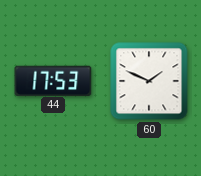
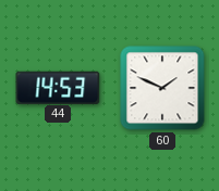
44: 17:53 -> 14:53 (58, 87)
